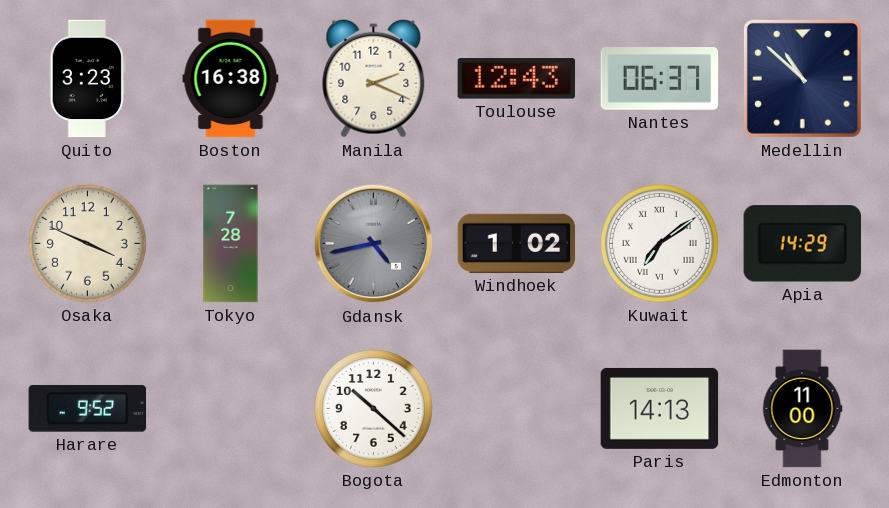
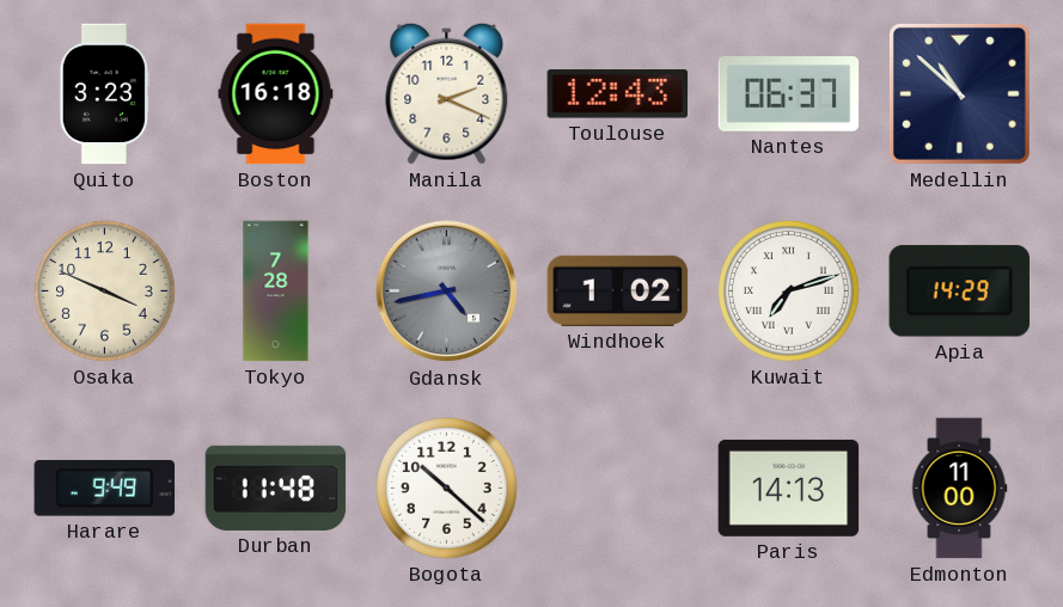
Boston: 16:38 -> 16:18 (276, 94)
Kuwait: 7:09 -> 7:12 (789, 292)
Harare: 9:52 -> 9:49 (105, 489)
Durban: none -> 11:48 (276, 488)
